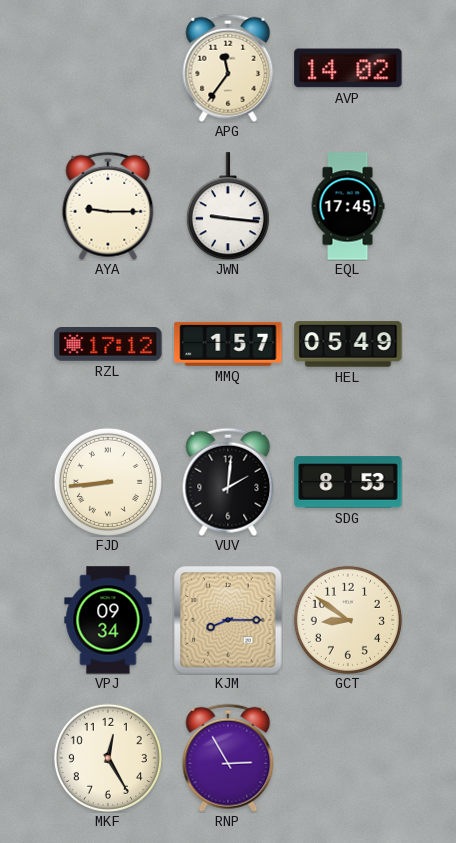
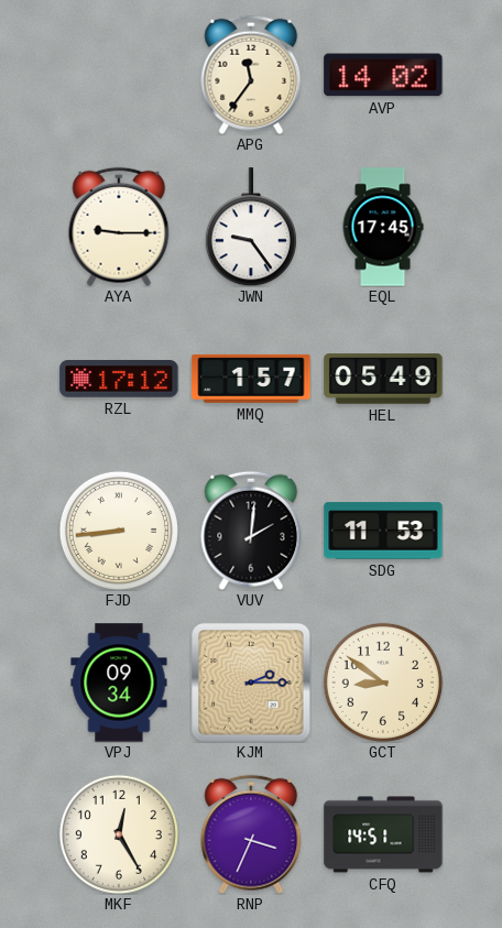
JWN: 9:16 -> 9:24 (251, 227)
SDG: 8:53 -> 11:53 (383, 531)
KJM: 8:15 -> 2:15 (251, 683)
RNP: 2:55 -> 3:34 (251, 834)
CFQ: none -> 14:51 (383, 834)
